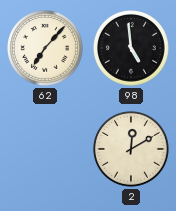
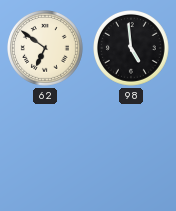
62: 7:07 -> 6:51 (46, 49)
2: 12:10 -> none (132, 150)
